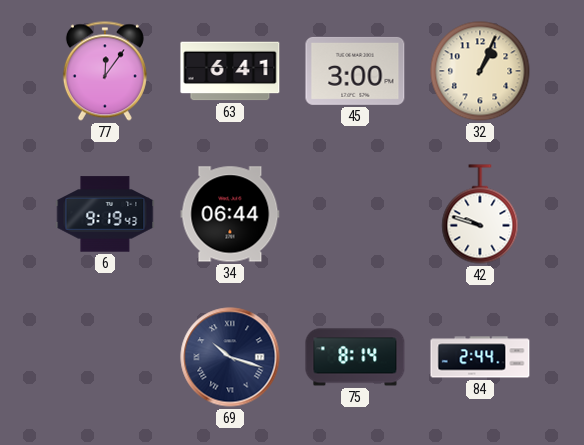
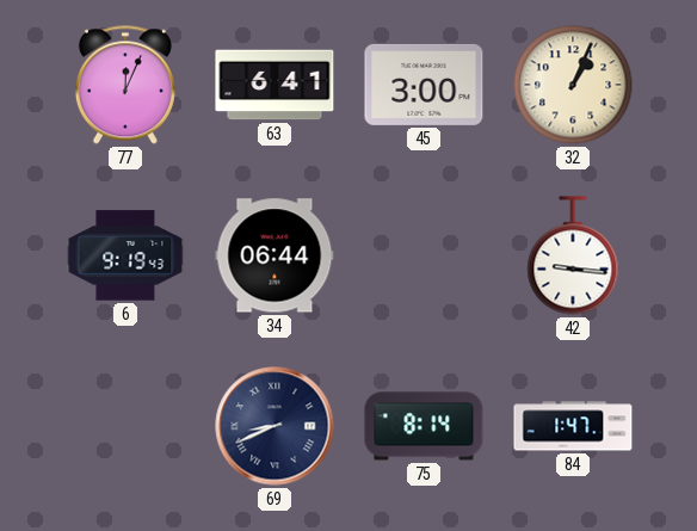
77: 12:06 -> 12:04 (125, 85)
42: 9:48 -> 9:16 (573, 255)
69: 10:18 -> 8:41 (275, 426)
84: 2:44 -> 1:47 (573, 426)
